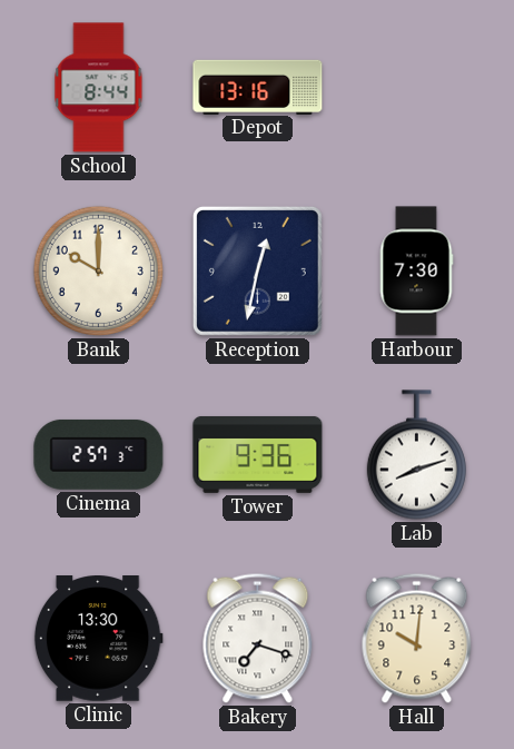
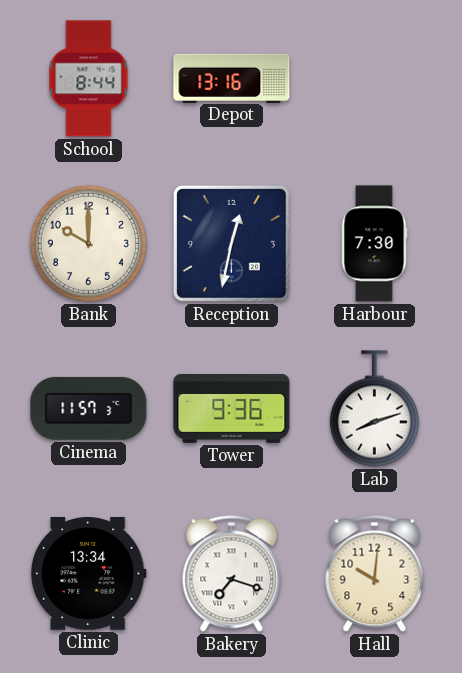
Cinema: 2:57 -> 11:57 (89, 408)
Clinic: 13:30 -> 13:34 (88, 574)
